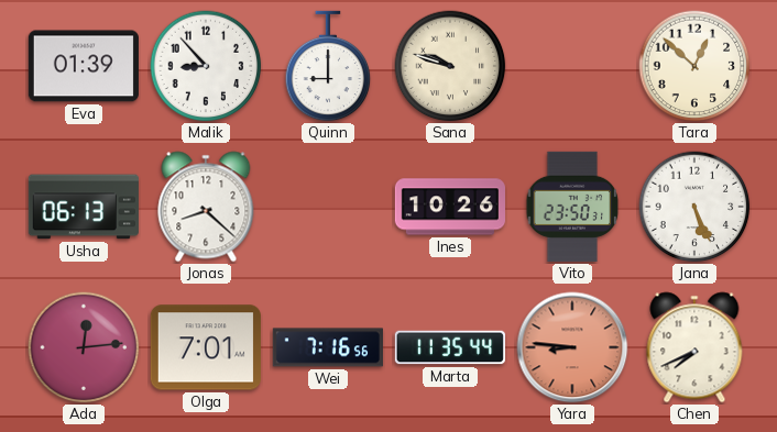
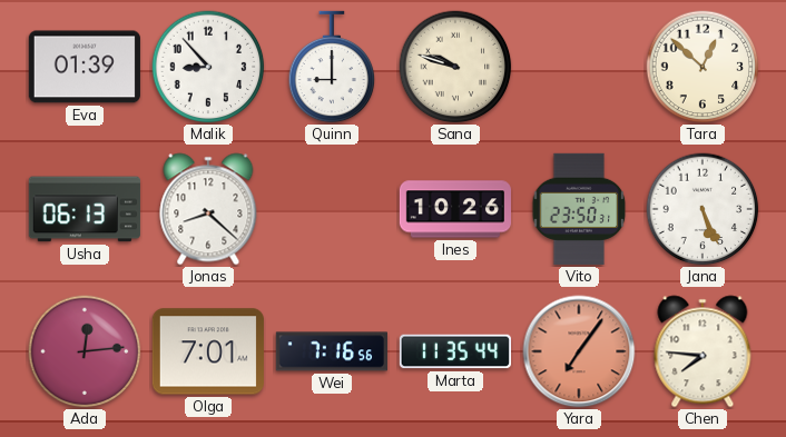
Yara: 8:46 -> 7:06 (579, 351)
Chen: 7:41 -> 7:46 (703, 351)
